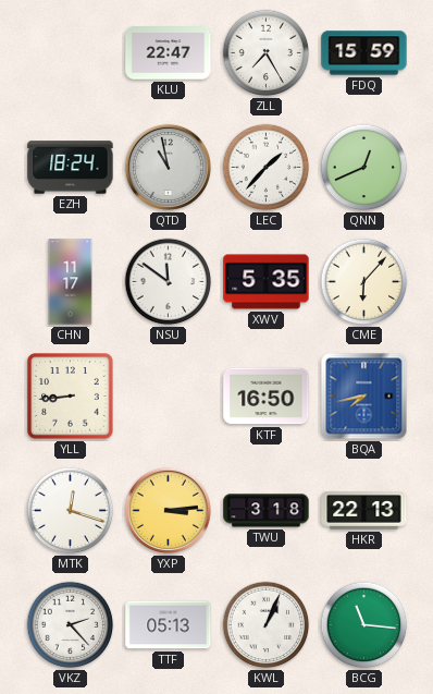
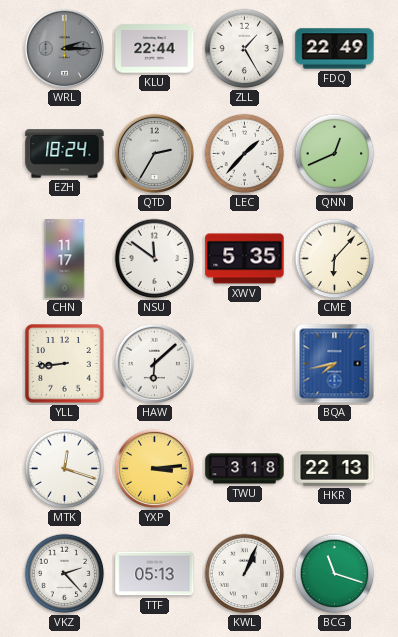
WRL: none -> 2:15 (64, 48)
KLU: 22:47 -> 22:44 (155, 49)
ZLL: 7:25 -> 1:25 (245, 49)
FDQ: 15:59 -> 22:49 (335, 49)
QTD: 10:58 -> 2:35 (154, 153)
HAW: none -> 6:08 (154, 363)
KTF: 16:50 -> none (267, 397)
BCG: 11:16 -> 11:18 (335, 574)
